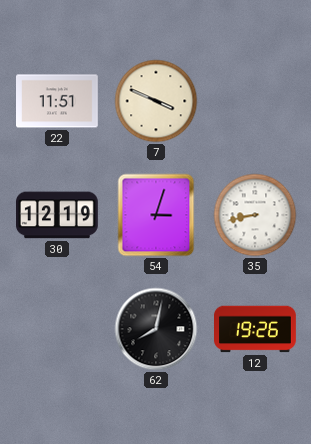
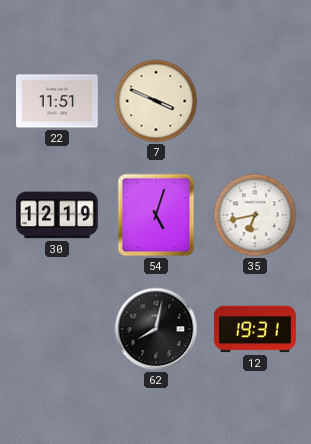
54: 3:03 -> 5:03 (156, 215)
35: 8:43 -> 6:43 (255, 215)
12: 19:26 -> 19:31 (256, 329)
